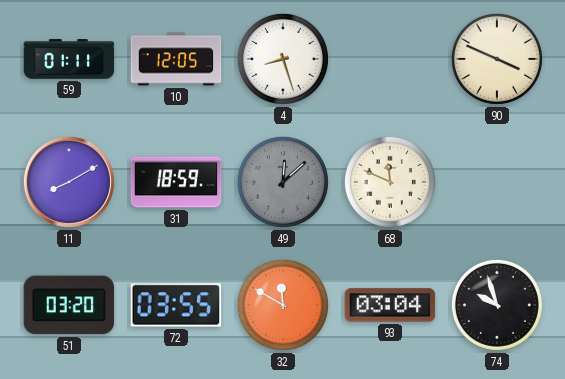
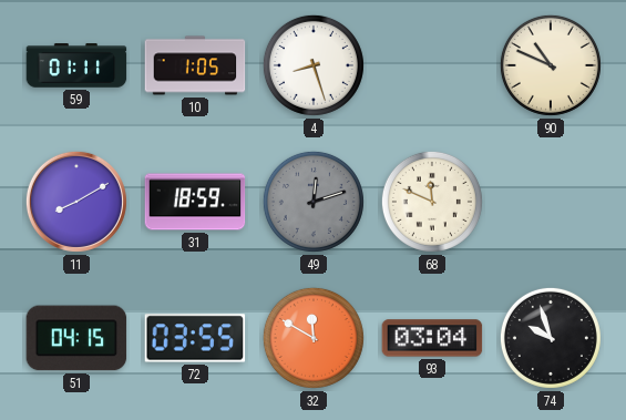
10: 12:05 -> 1:05 (195, 65)
90: 3:49 -> 10:49 (551, 65)
49: 12:08 -> 12:12 (314, 202)
51: 03:20 -> 04:15 (76, 338)
